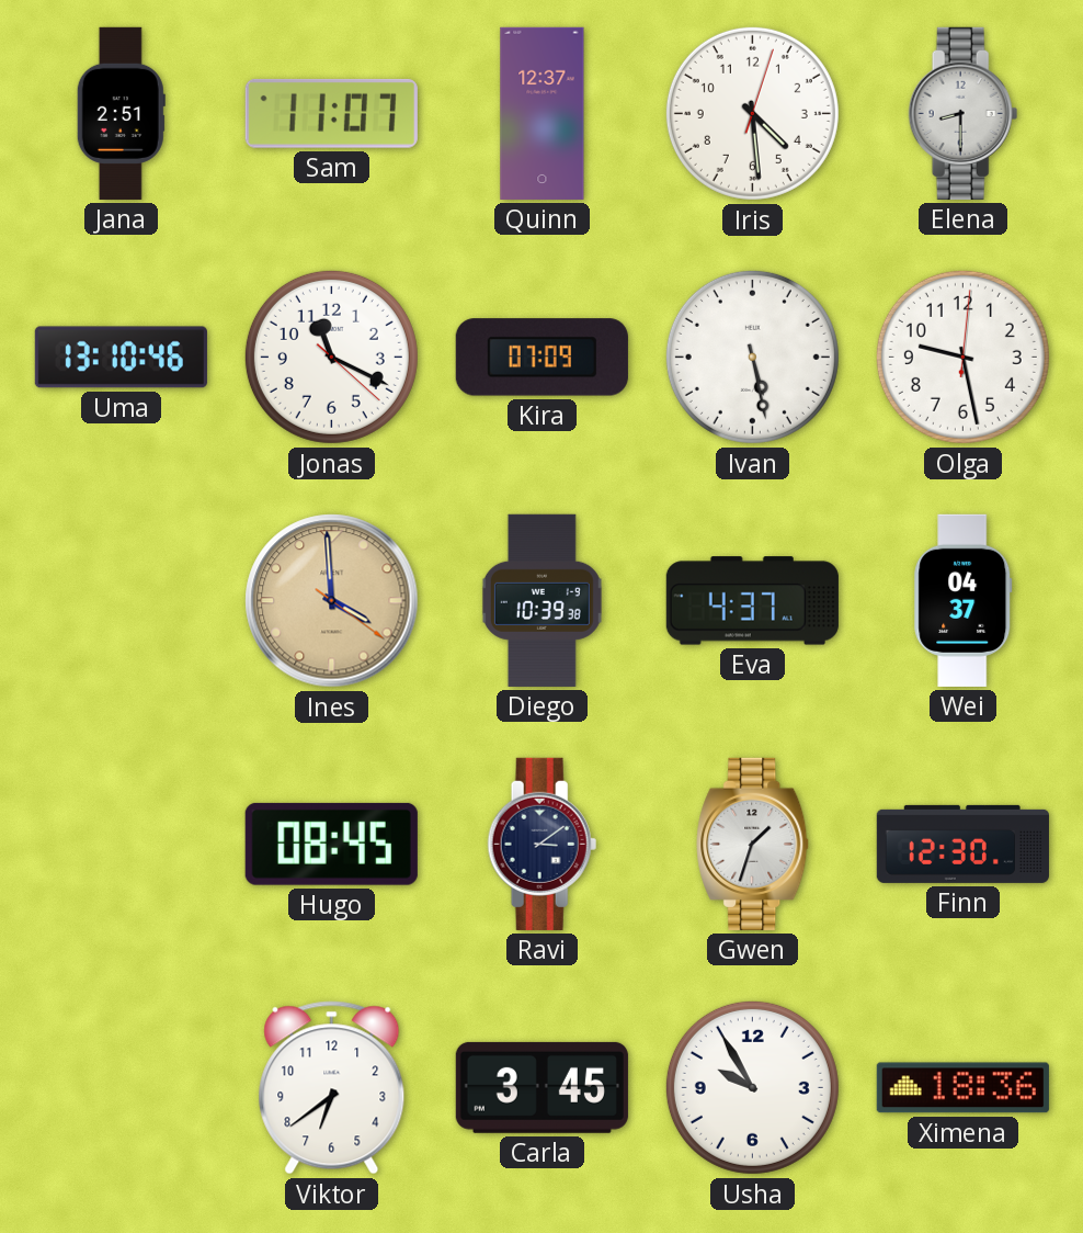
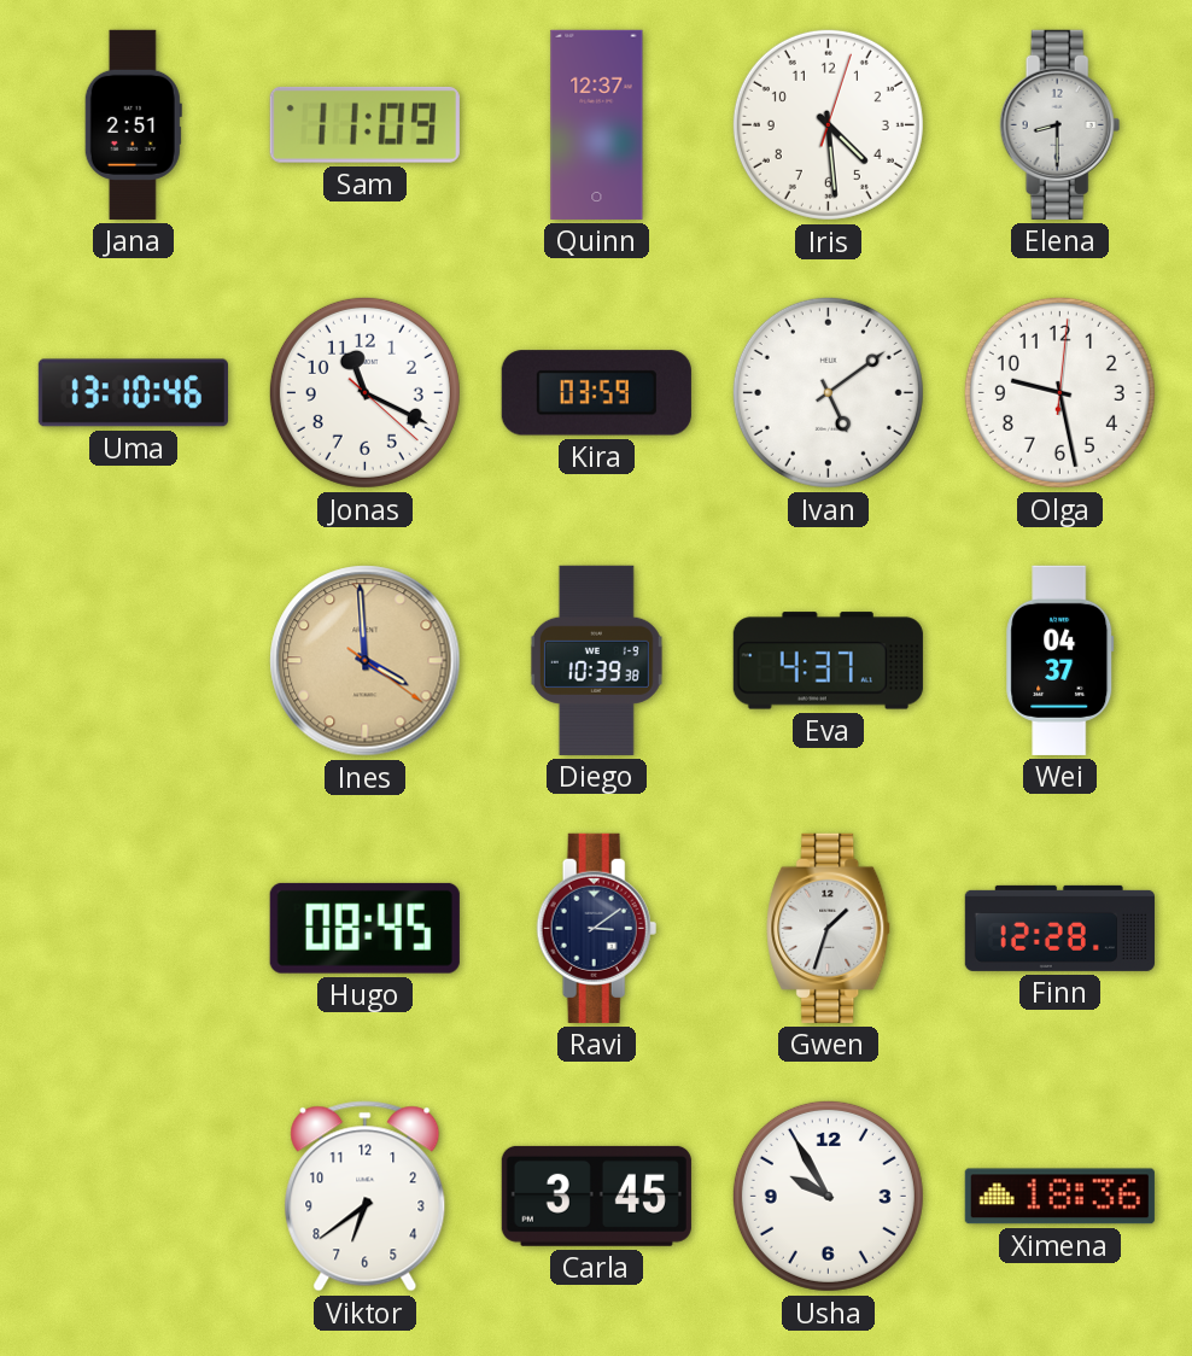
Sam: 11:07 -> 11:09 (364, 124)
Kira: 07:09 -> 03:59 (596, 393)
Ivan: 5:28 -> 5:09 (828, 392)
Finn: 12:30 -> 12:28 (1059, 928)
